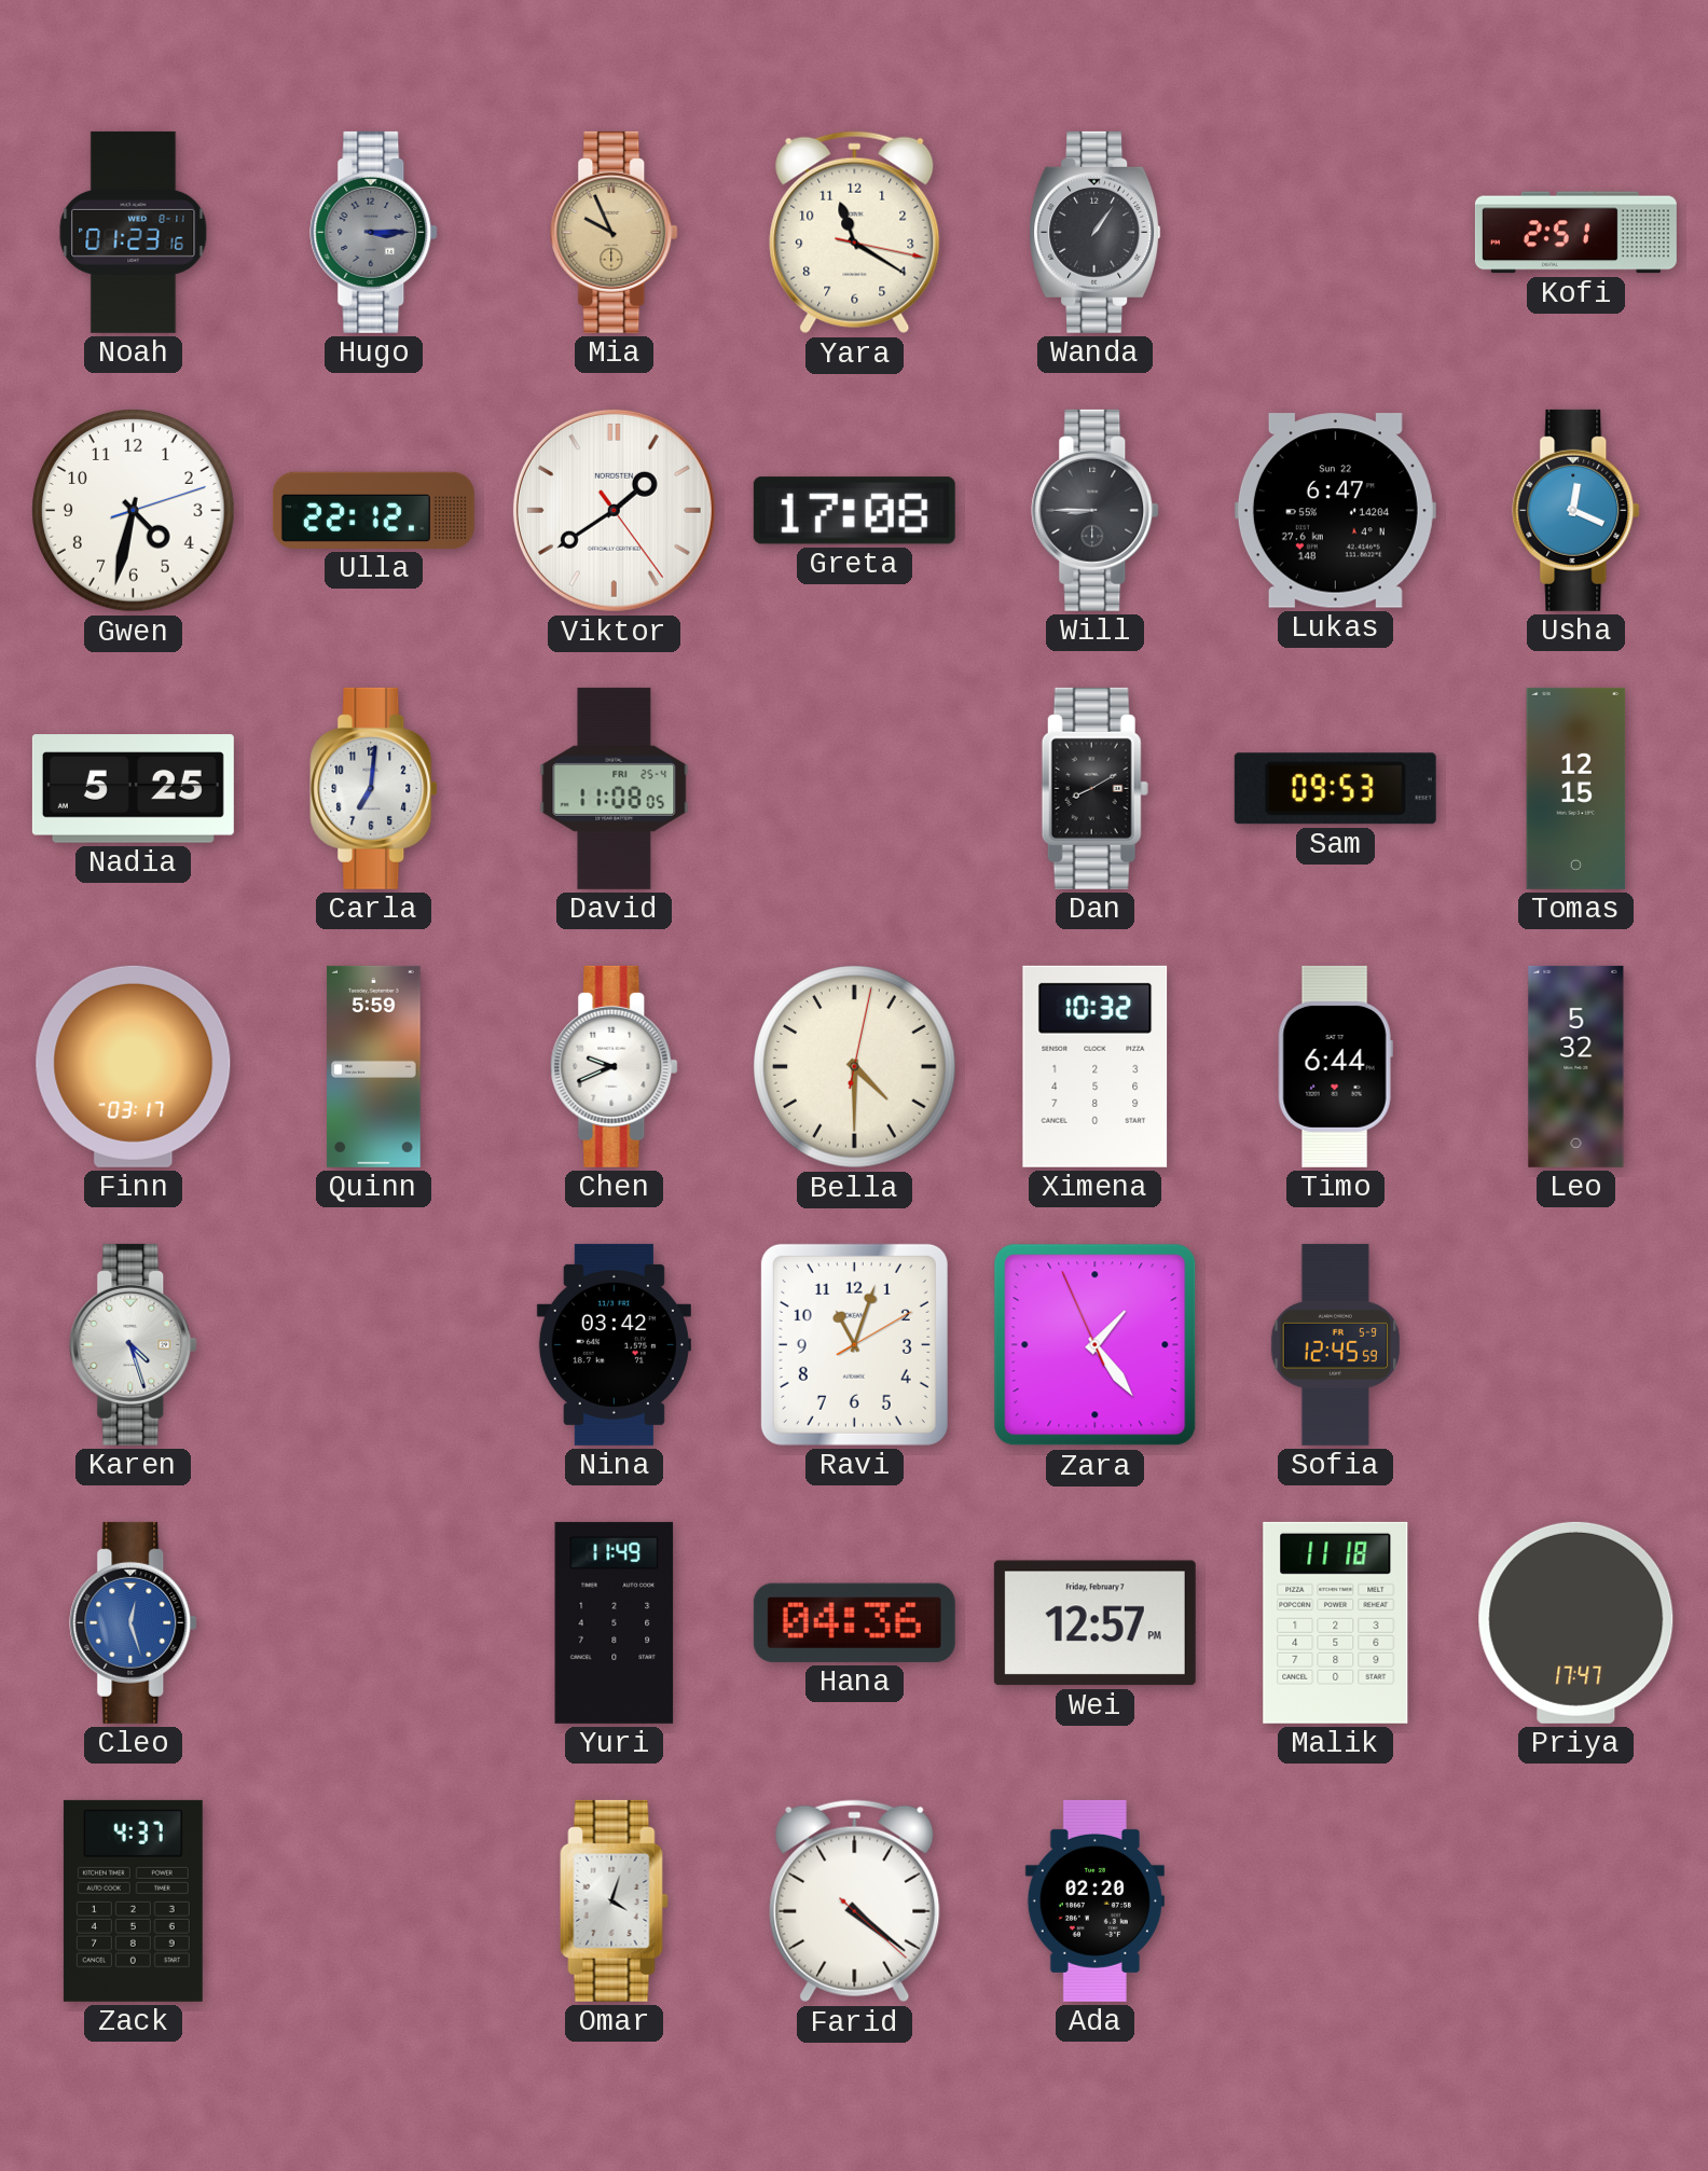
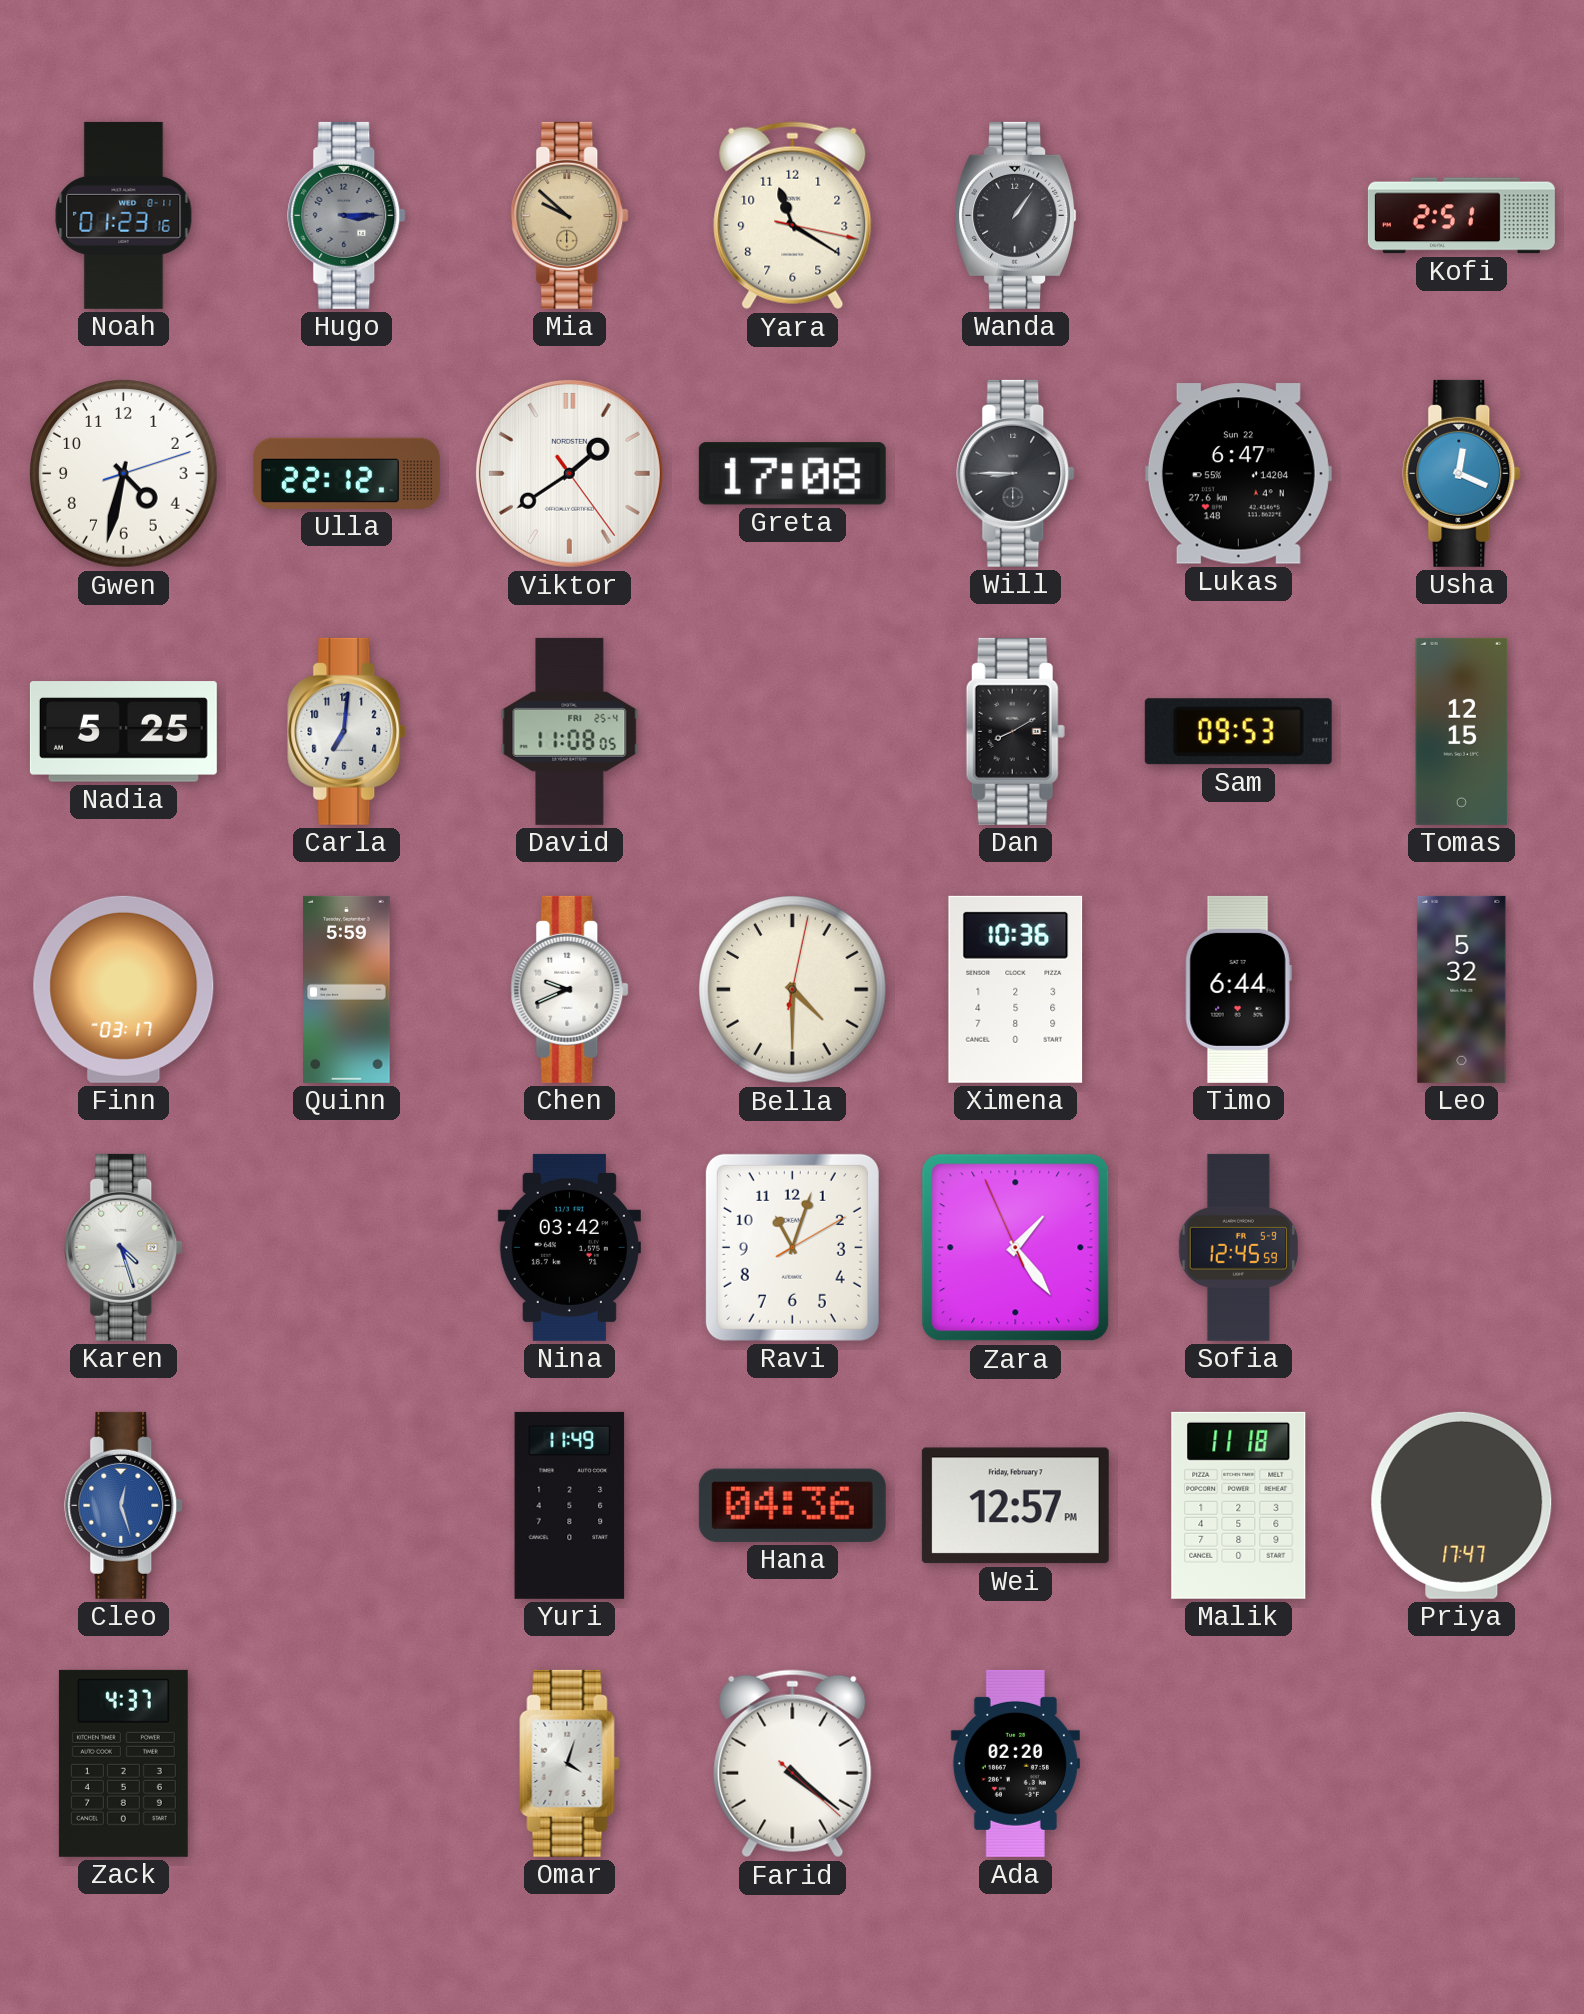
Mia: 9:56 -> 9:52 (570, 215)
Ximena: 10:32 -> 10:36 (1016, 989)
